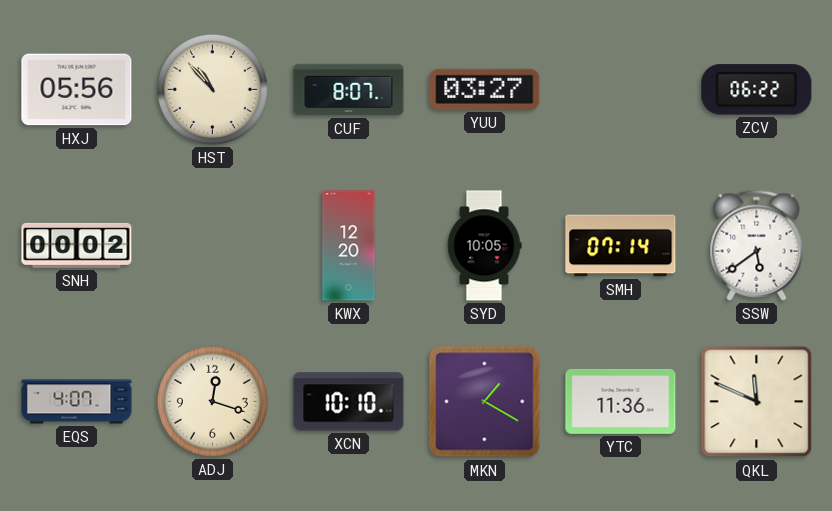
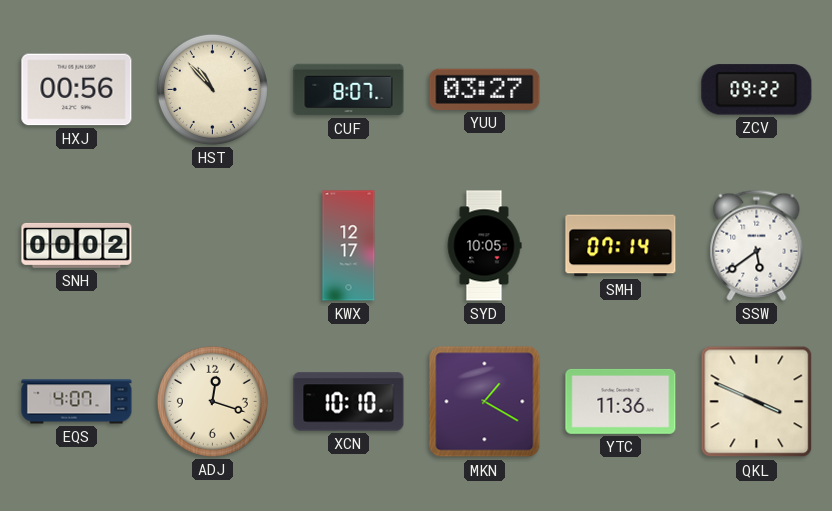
HXJ: 05:56 -> 00:56 (77, 90)
ZCV: 06:22 -> 09:22 (757, 90)
KWX: 12:20 -> 12:17 (349, 246)
QKL: 11:49 -> 3:49 (757, 402)
